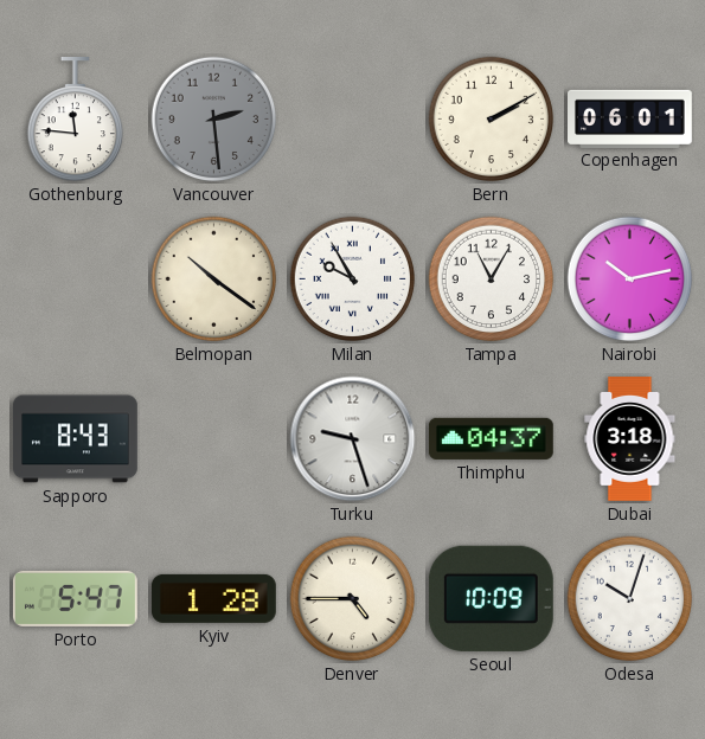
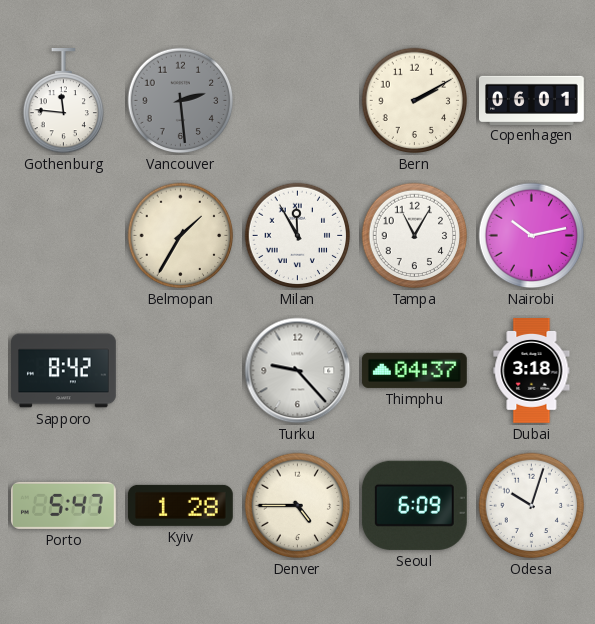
Belmopan: 10:21 -> 1:35 (181, 236)
Milan: 9:55 -> 11:55 (298, 236)
Sapporo: 8:43 -> 8:42 (64, 371)
Turku: 9:27 -> 9:23 (298, 371)
Seoul: 10:09 -> 6:09 (414, 505)
